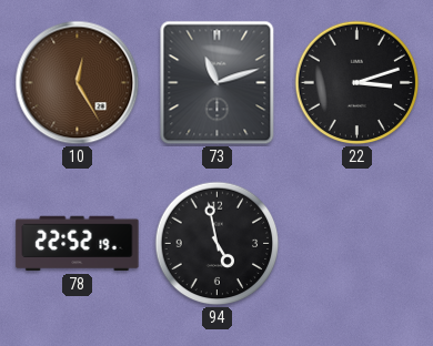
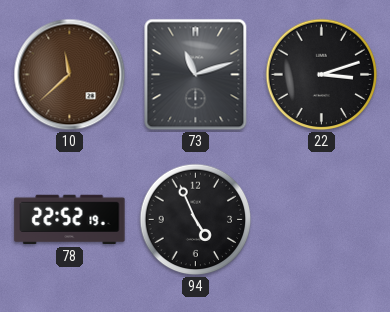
10: 12:25 -> 11:38 (70, 75)
94: 4:58 -> 4:56 (196, 220)
